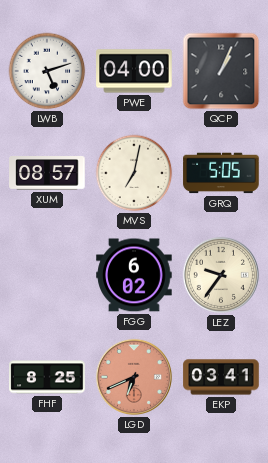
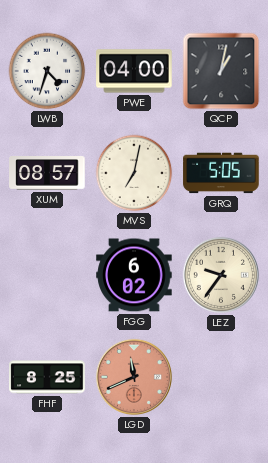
LWB: 5:12 -> 4:33 (47, 71)
QCP: 1:04 -> 1:02 (221, 71)
LGD: 6:41 -> 11:41 (134, 377)
EKP: 03:41 -> none (221, 377)
